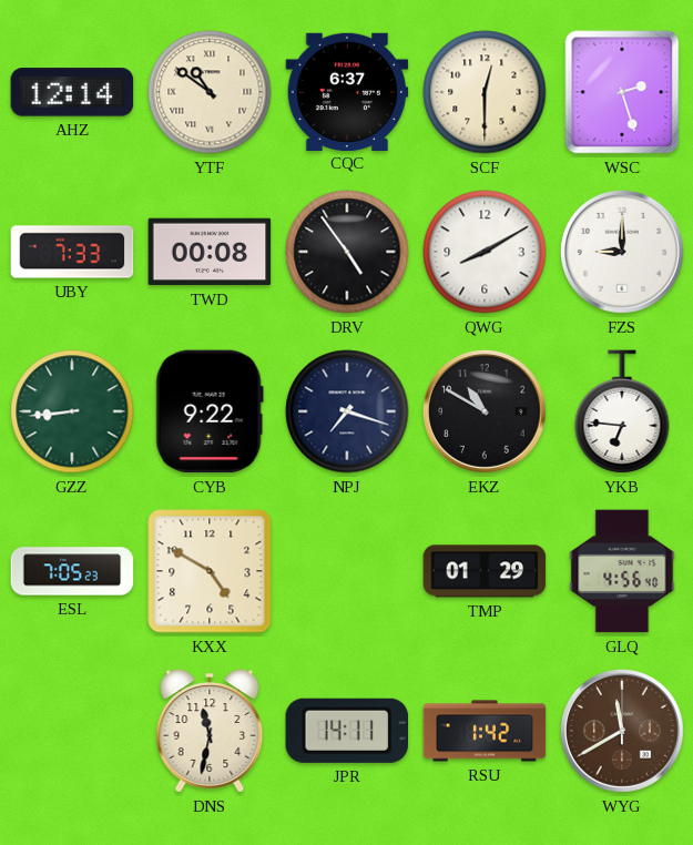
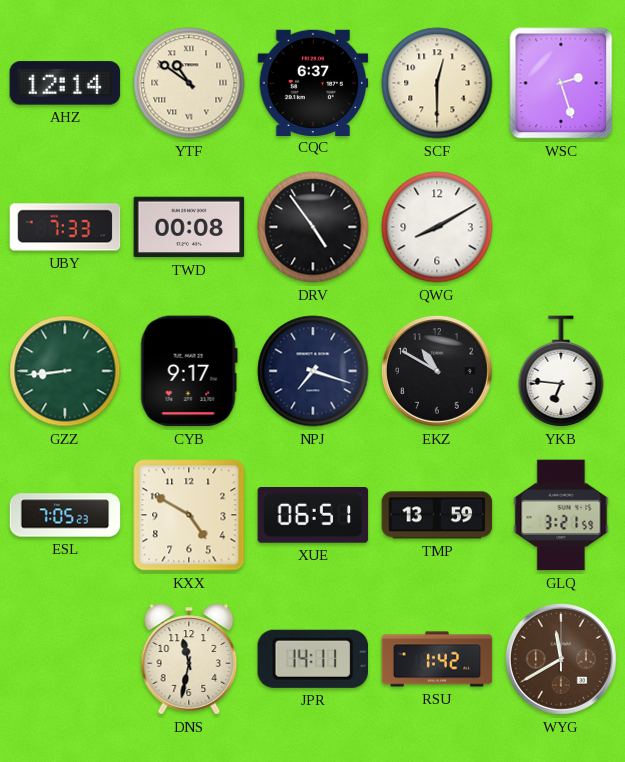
FZS: 9:00 -> none (622, 252)
CYB: 9:22 -> 9:17 (189, 371)
XUE: none -> 06:51 (313, 516)
TMP: 01:29 -> 13:59 (437, 515)
GLQ: 4:56 -> 3:21 (561, 515)
